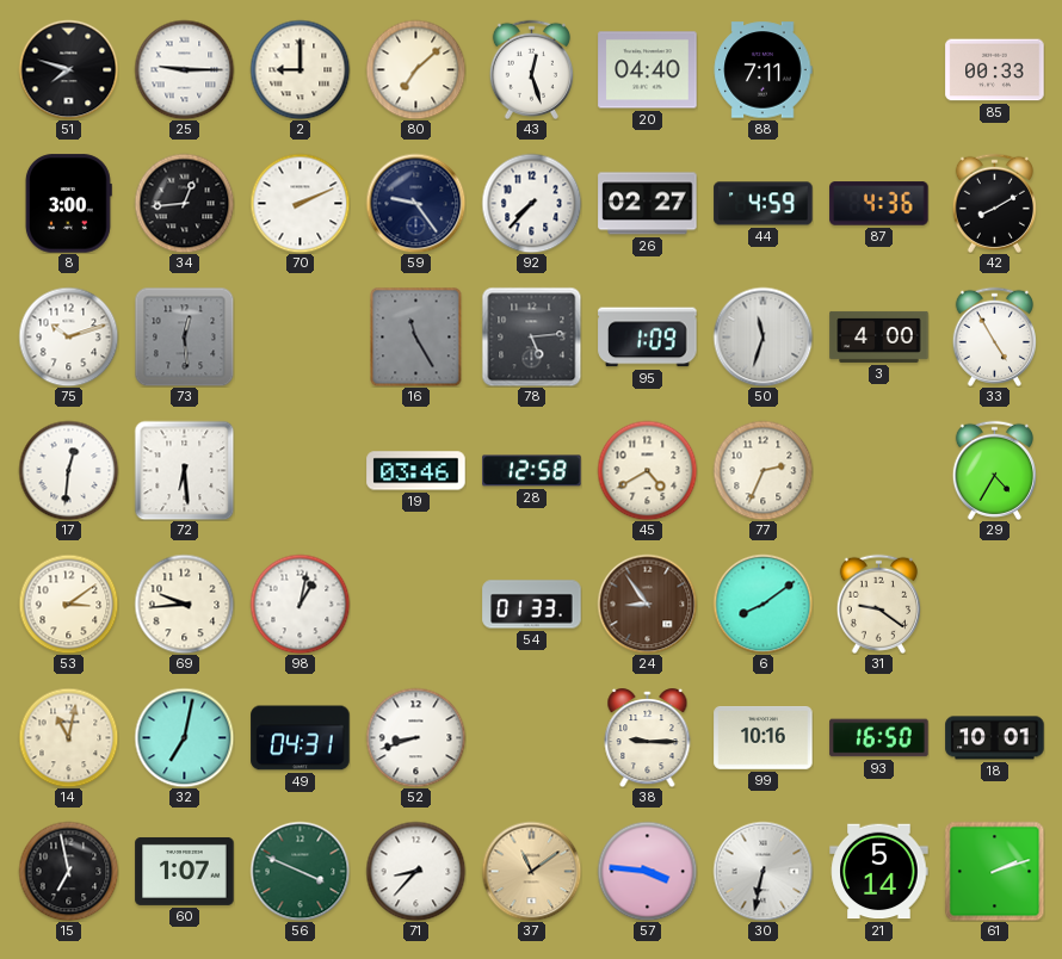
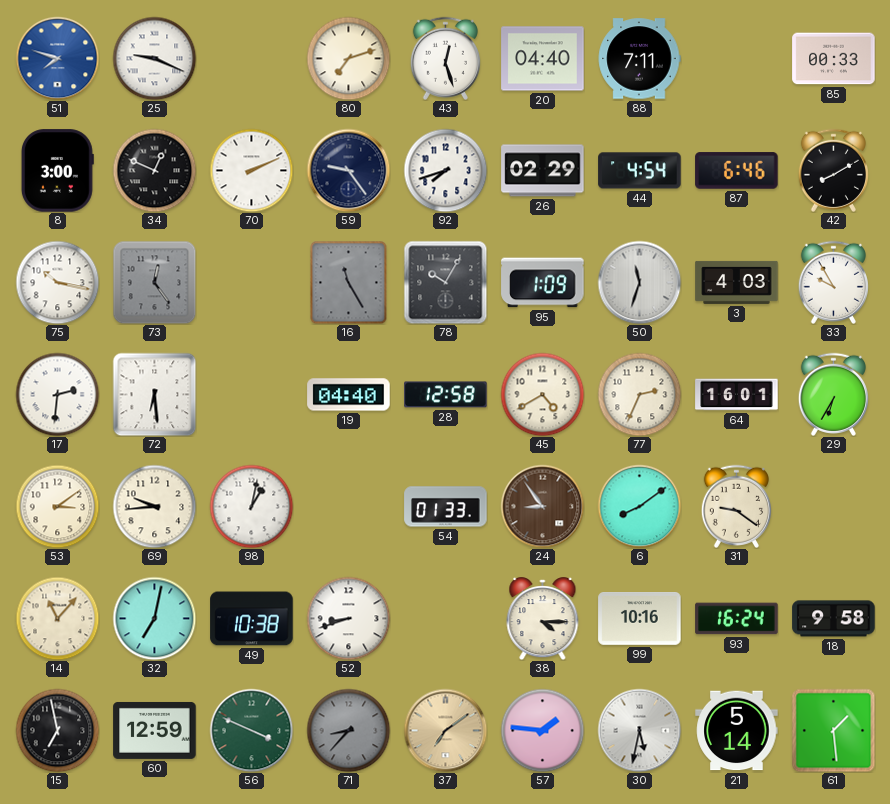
51 dial: black -> blue (57, 58)
25: 9:15 -> 9:19 (154, 58)
2: 9:00 -> none (300, 69)
80: 7:08 -> 7:12 (348, 58)
34: 12:44 -> 12:49 (154, 170)
92: 7:37 -> 7:42 (445, 170)
26: 02:27 -> 02:29 (543, 171)
44: 4:59 -> 4:54 (640, 171)
87: 4:36 -> 6:46 (737, 171)
75: 10:12 -> 10:17 (57, 282)
73: 12:29 -> 12:24 (154, 282)
78: 5:14 -> 10:05 (445, 282)
3: 4:00 -> 4:03 (737, 282)
33: 4:55 -> 9:55 (833, 282)
17: 12:31 -> 2:31 (57, 394)
19: 03:46 -> 04:40 (349, 395)
64: none -> 16:01 (737, 395)
29: 4:35 -> 6:35 (833, 394)
14: 11:02 -> 11:07 (57, 618)
49: 04:31 -> 10:38 (252, 619)
38: 9:15 -> 4:15 (543, 619)
93: 16:50 -> 16:24 (737, 619)
18: 10:01 -> 9:58 (834, 619)
60: 1:07 -> 12:59 (155, 730)
71 dial: white -> grey (348, 730)
37: 11:09 -> 7:09 (445, 730)
57: 3:46 -> 1:46 (542, 730)
30: 6:32 -> 5:32 (639, 730)
61: 2:12 -> 1:29 (833, 730)
